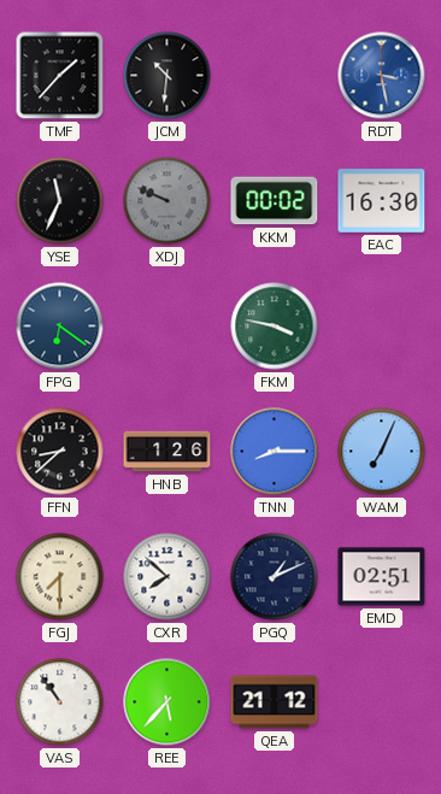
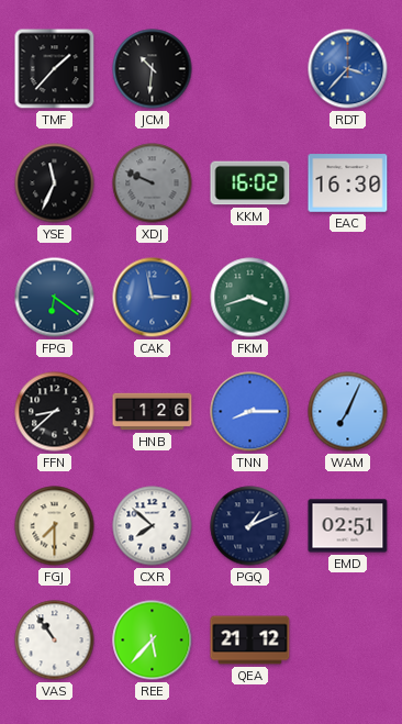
RDT: 3:28 -> 3:37 (348, 69)
KKM: 00:02 -> 16:02 (250, 183)
CAK: none -> 2:58 (153, 298)
FKM: 3:47 -> 3:42 (250, 298)
